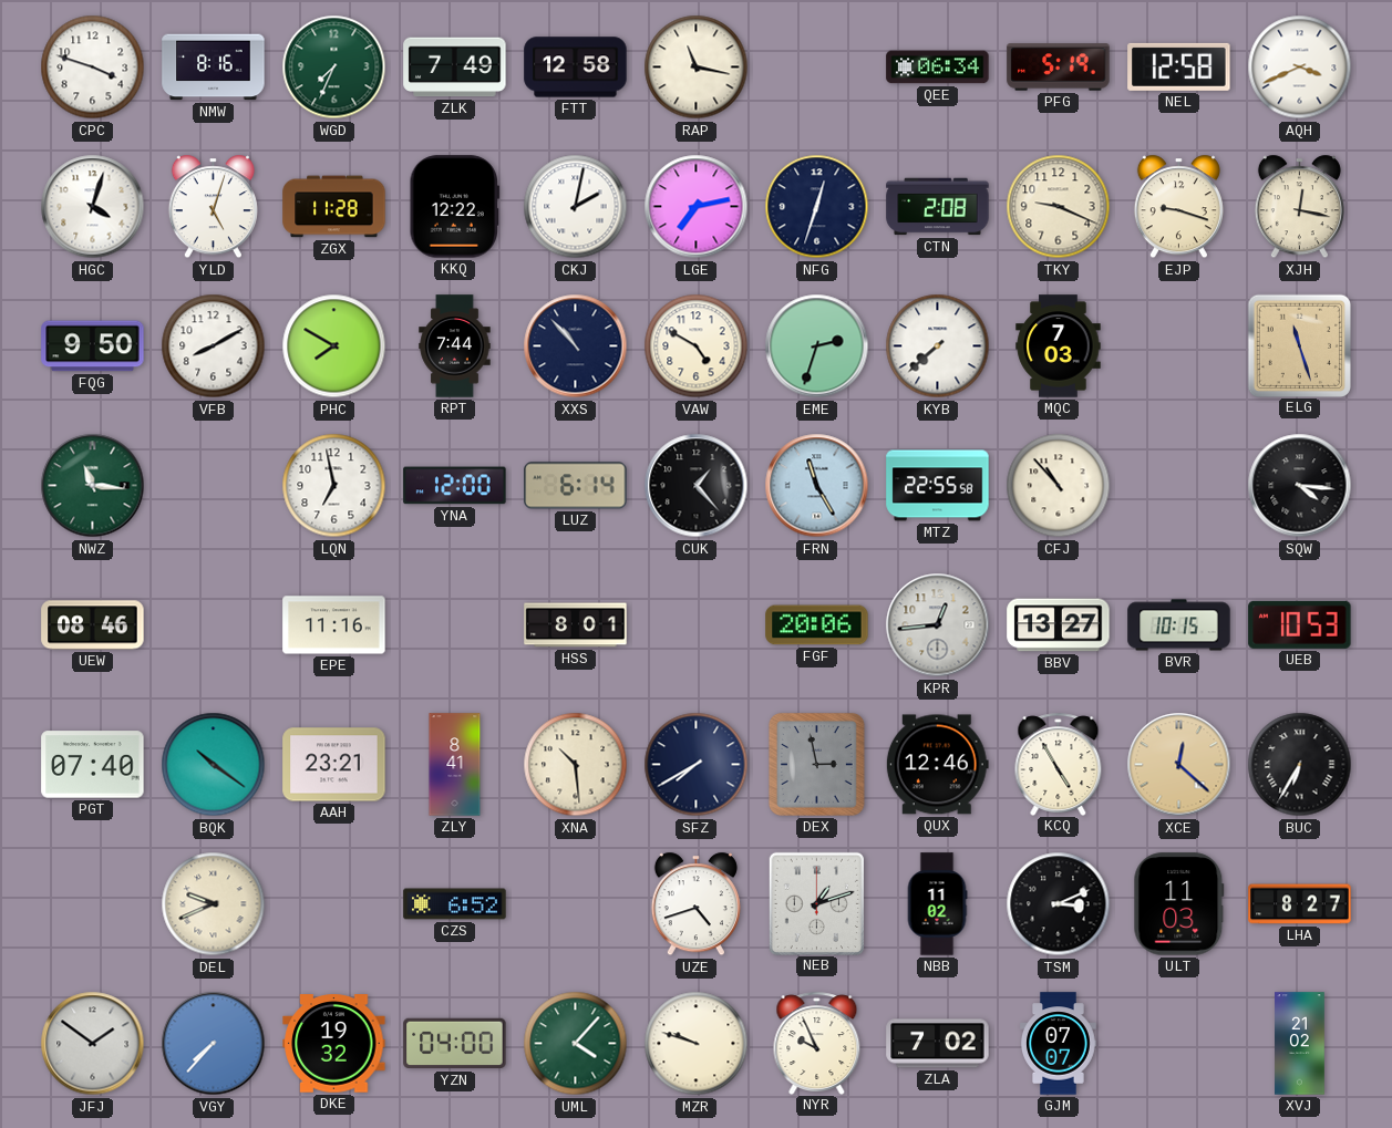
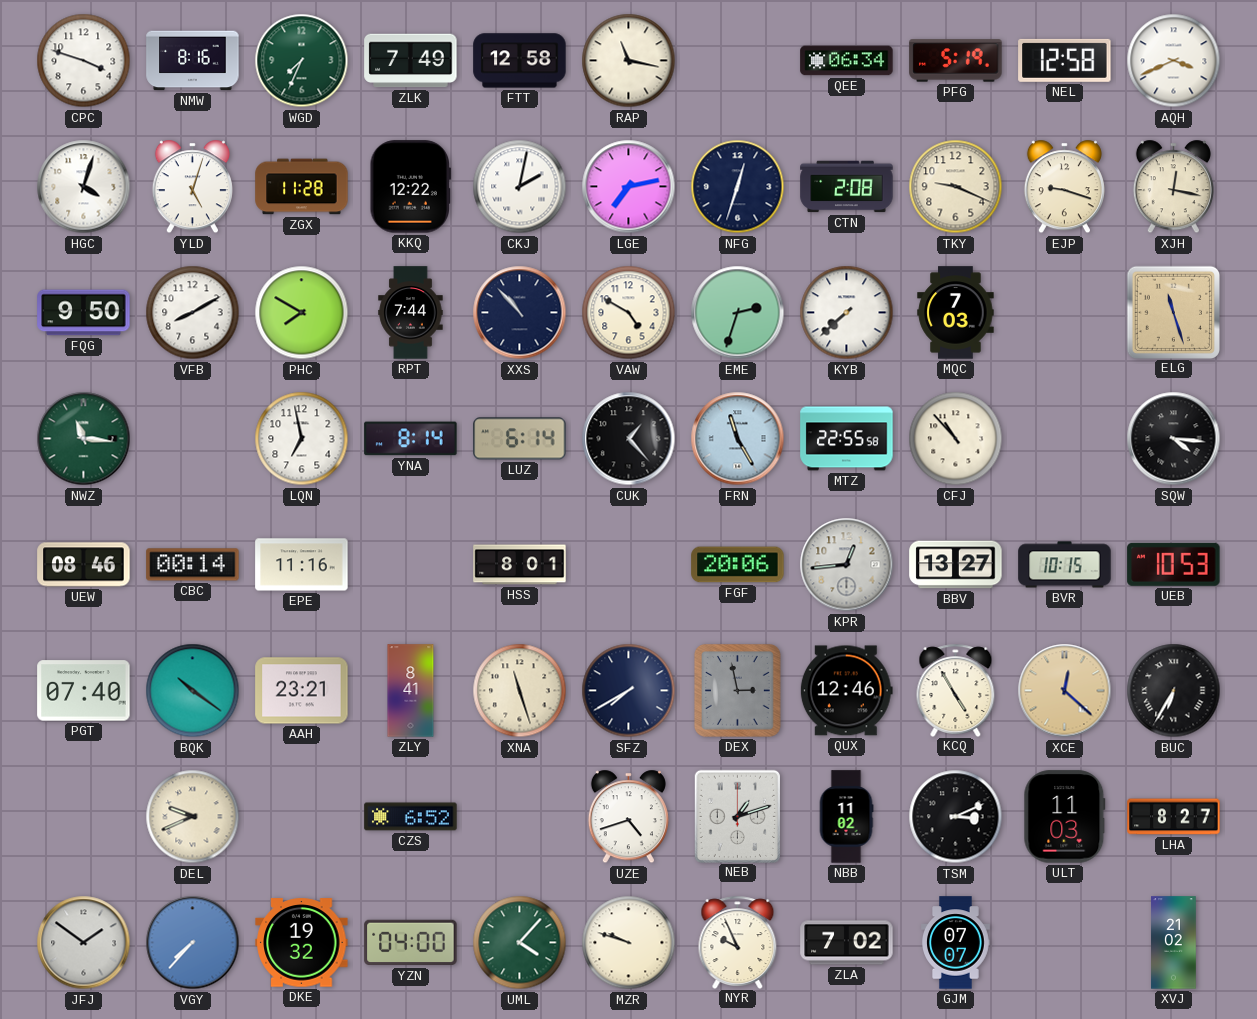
YNA: 12:00 -> 8:14 (411, 439)
CBC: none -> 00:14 (193, 565)
XNA: 10:29 -> 11:27 (520, 691)
